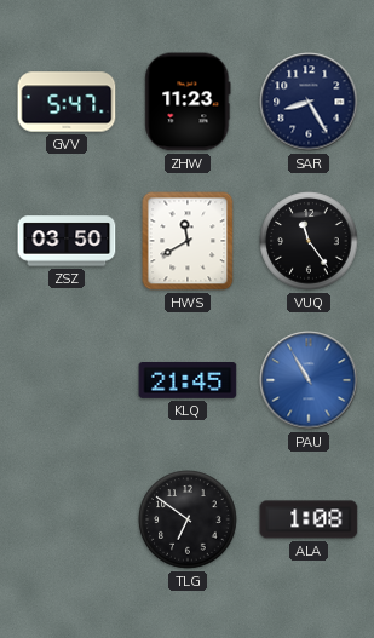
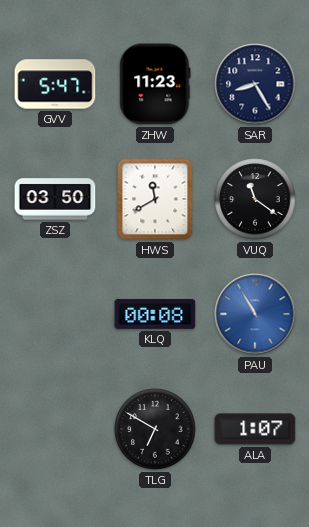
VUQ: 11:24 -> 11:21 (255, 199)
KLQ: 21:45 -> 00:08 (155, 315)
TLG: 6:51 -> 6:50 (155, 429)
ALA: 1:08 -> 1:07 (255, 429)
